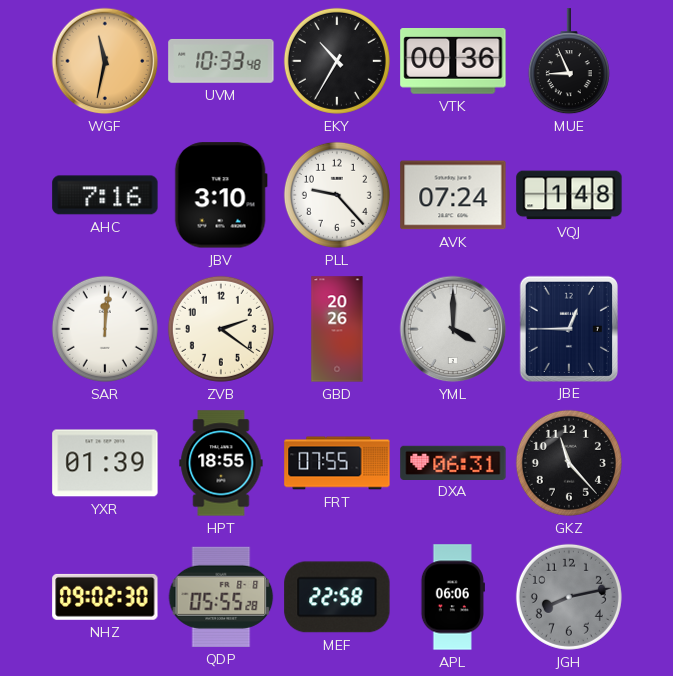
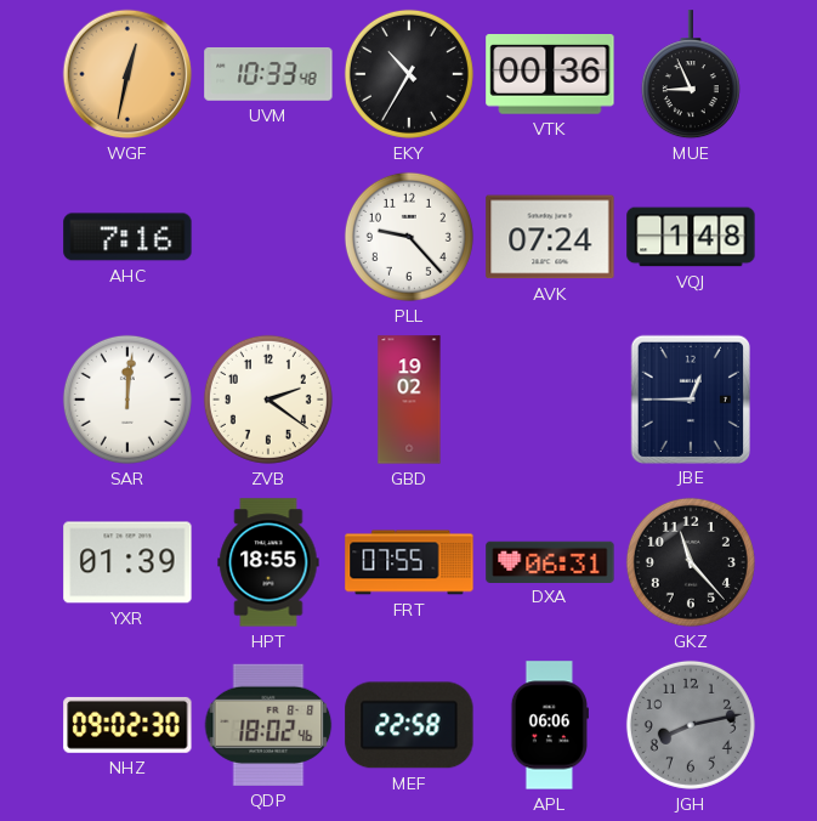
WGF: 11:32 -> 12:32 (127, 74)
JBV: 3:10 -> none (221, 195)
GBD: 20:26 -> 19:02 (409, 400)
YML: 4:00 -> none (453, 329)
QDP: 05:55 -> 18:02 (268, 725)
